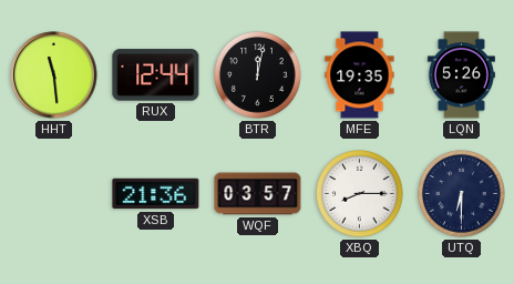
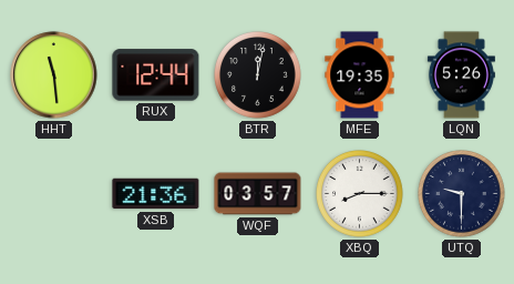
UTQ: 6:30 -> 9:30 (462, 194)
